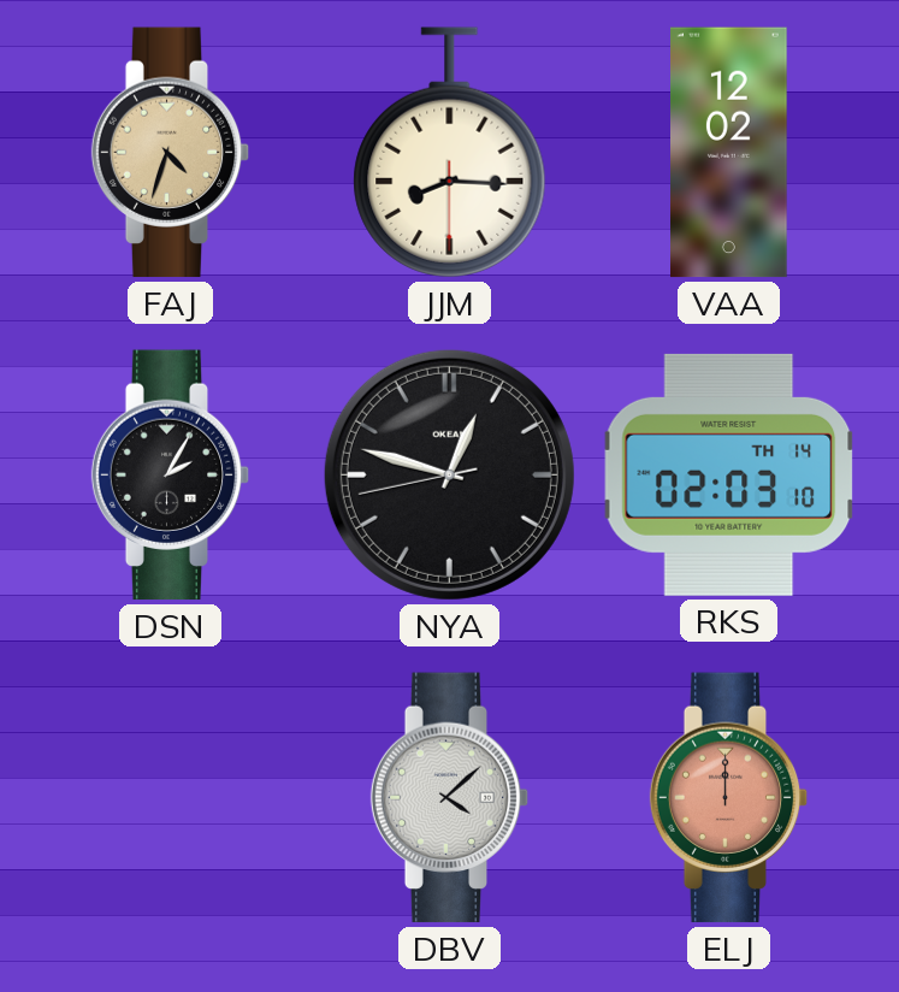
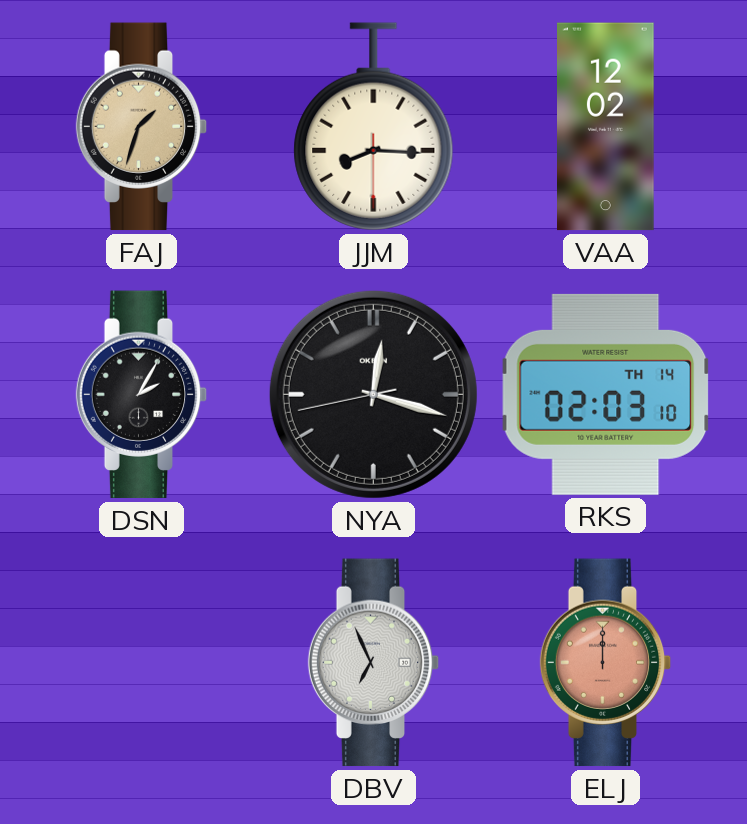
FAJ: 4:33 -> 1:33 (142, 127)
NYA: 12:47 -> 12:17 (373, 394)
DBV: 4:08 -> 6:56 (374, 663)
